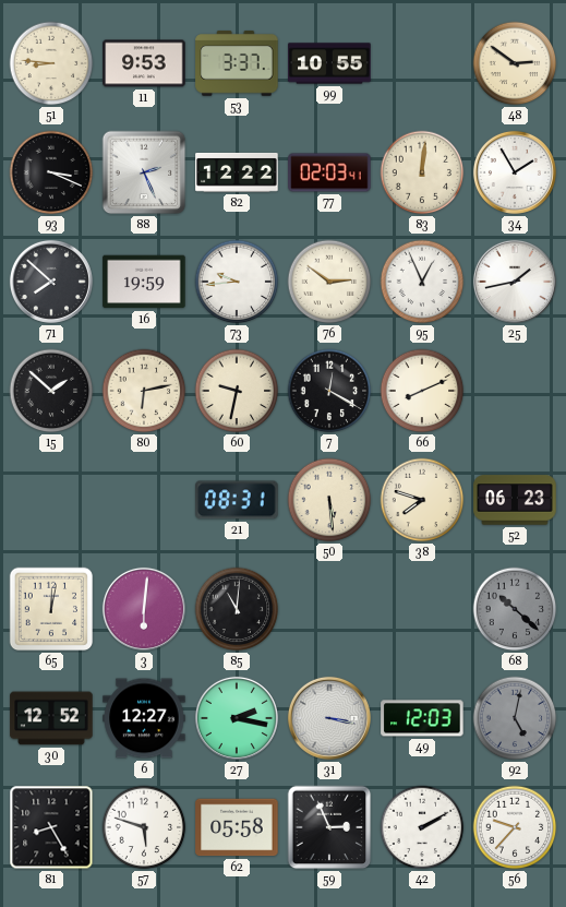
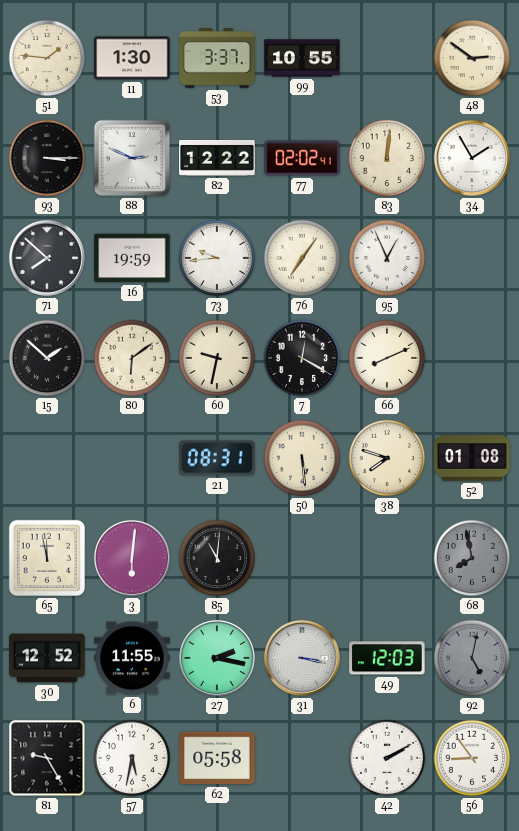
51: 8:46 -> 1:46 (47, 58)
11: 9:53 -> 1:30 (132, 58)
93: 3:19 -> 3:15 (47, 158)
88: 2:26 -> 2:49 (132, 158)
77: 02:03 -> 02:02 (302, 158)
76: 2:51 -> 7:06 (302, 258)
25: 1:43 -> none (515, 282)
80: 6:13 -> 6:09 (132, 358)
52: 06:23 -> 01:08 (472, 458)
65: 12:02 -> 11:58 (47, 558)
68: 10:22 -> 7:58 (472, 558)
6: 12:27 -> 11:55 (132, 658)
81: 8:25 -> 9:25 (47, 758)
57: 5:48 -> 5:32 (132, 758)
59: 2:56 -> none (329, 827)
56: 9:37 -> 8:54 (472, 758)
